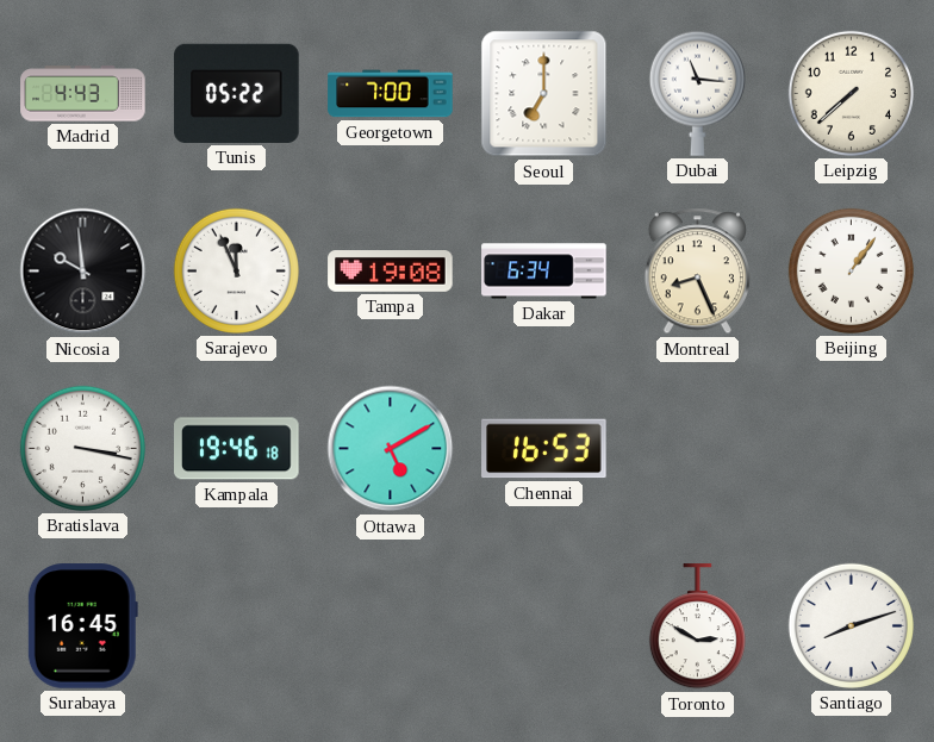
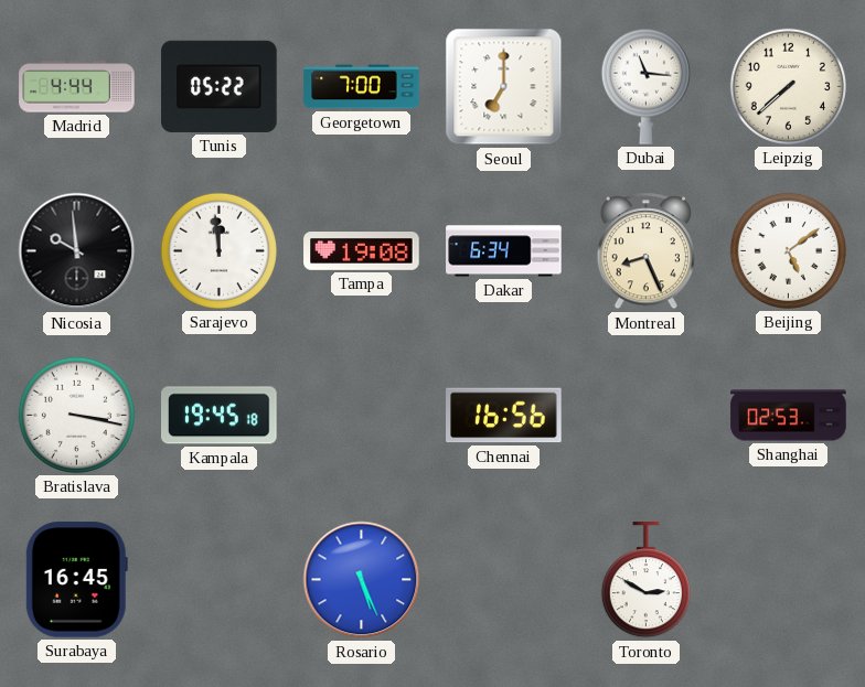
Madrid: 4:43 -> 4:44 (77, 87)
Sarajevo: 11:56 -> 11:59 (218, 250)
Beijing: 1:06 -> 5:09 (788, 250)
Kampala: 19:46 -> 19:45 (220, 416)
Ottawa: 5:10 -> none (391, 449)
Chennai: 16:53 -> 16:56 (504, 416)
Shanghai: none -> 02:53 (789, 416)
Rosario: none -> 5:26 (362, 580)
Santiago: 8:12 -> none (851, 625)
